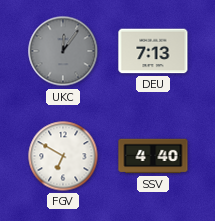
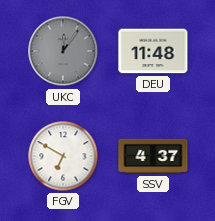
DEU: 7:13 -> 11:48 (153, 51)
SSV: 4:40 -> 4:37 (153, 156)
